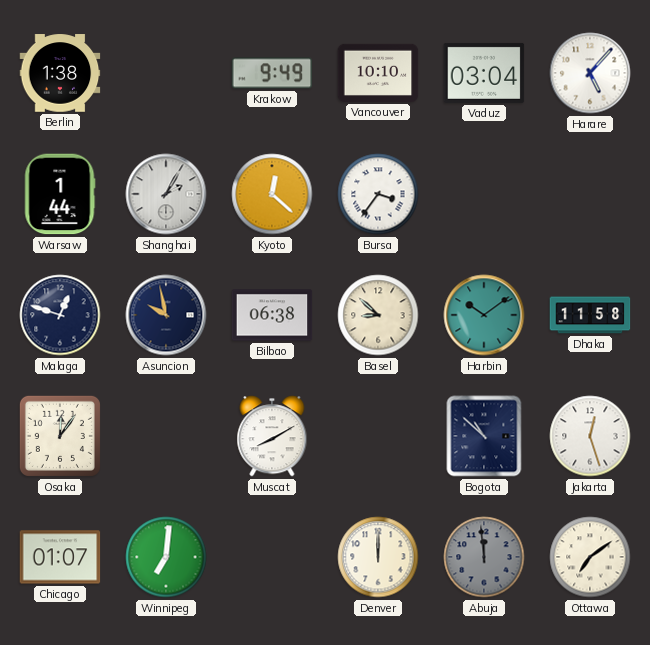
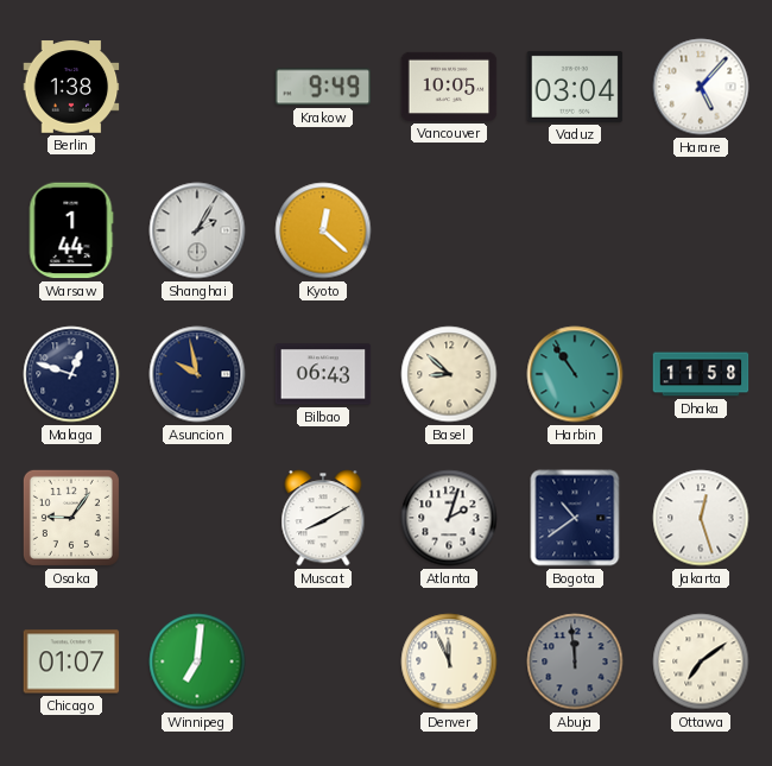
Vancouver: 10:10 -> 10:05 (449, 87)
Bursa: 3:36 -> none (378, 194)
Bilbao: 06:38 -> 06:43 (323, 374)
Harbin: 10:09 -> 10:54 (575, 374)
Osaka: 12:06 -> 9:06 (71, 518)
Atlanta: none -> 2:03 (449, 518)
Bogota: 10:52 -> 10:39 (575, 518)
Denver: 12:00 -> 11:56 (449, 661)
